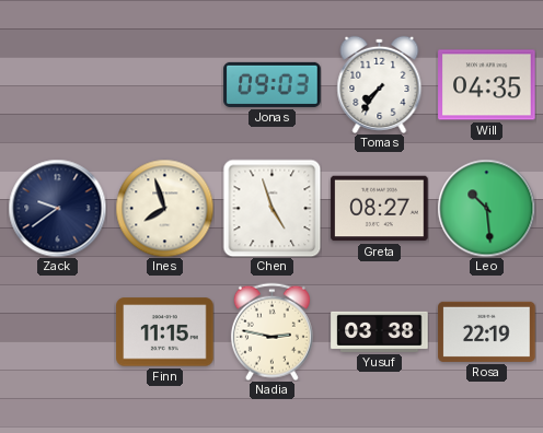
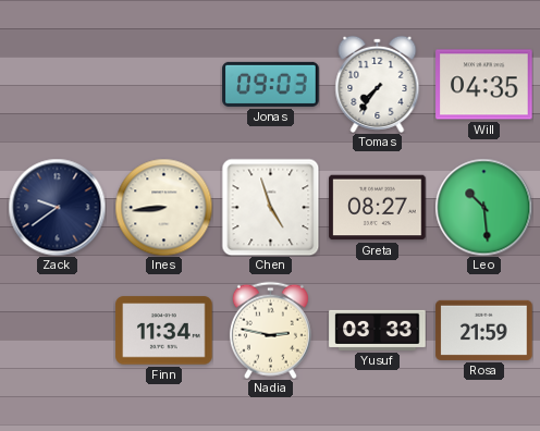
Ines: 7:57 -> 8:44 (163, 207)
Finn: 11:15 -> 11:34 (164, 331)
Yusuf: 03:38 -> 03:33 (378, 330)
Rosa: 22:19 -> 21:59 (484, 330)
